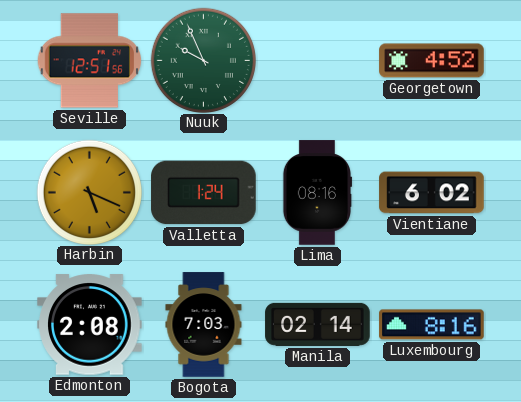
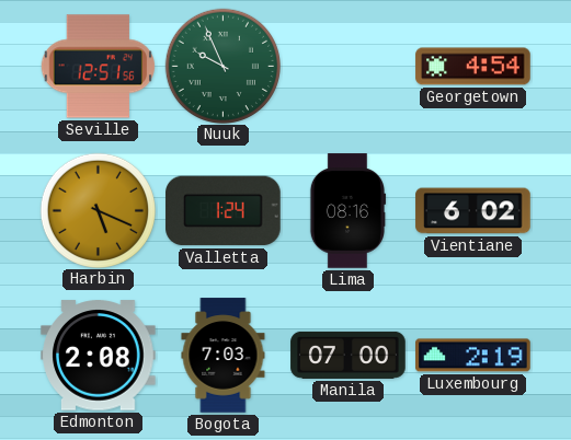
Georgetown: 4:52 -> 4:54 (473, 67)
Manila: 02:14 -> 07:00 (349, 355)
Luxembourg: 8:16 -> 2:19 (473, 356)
